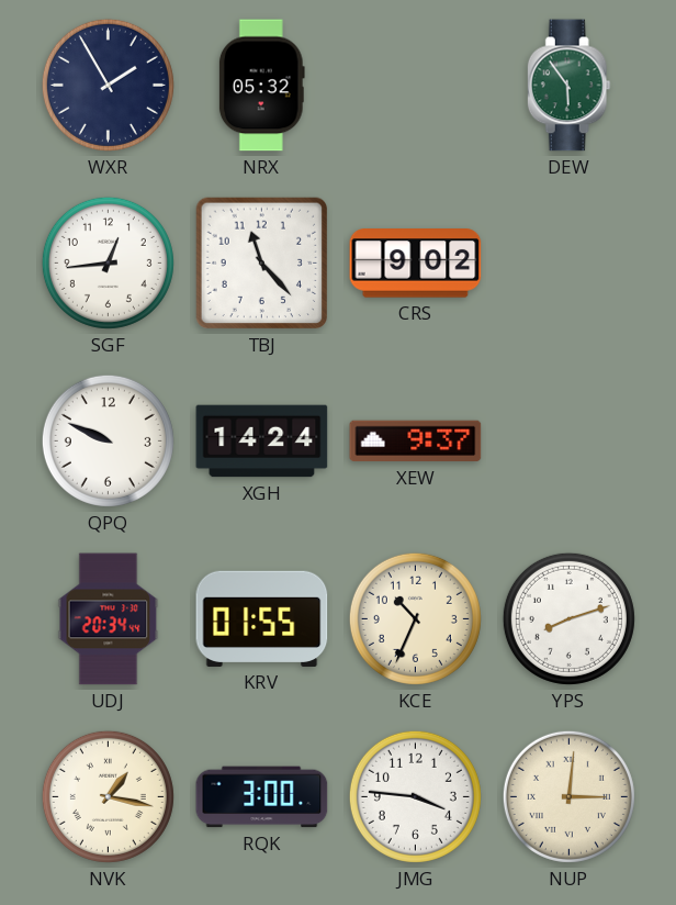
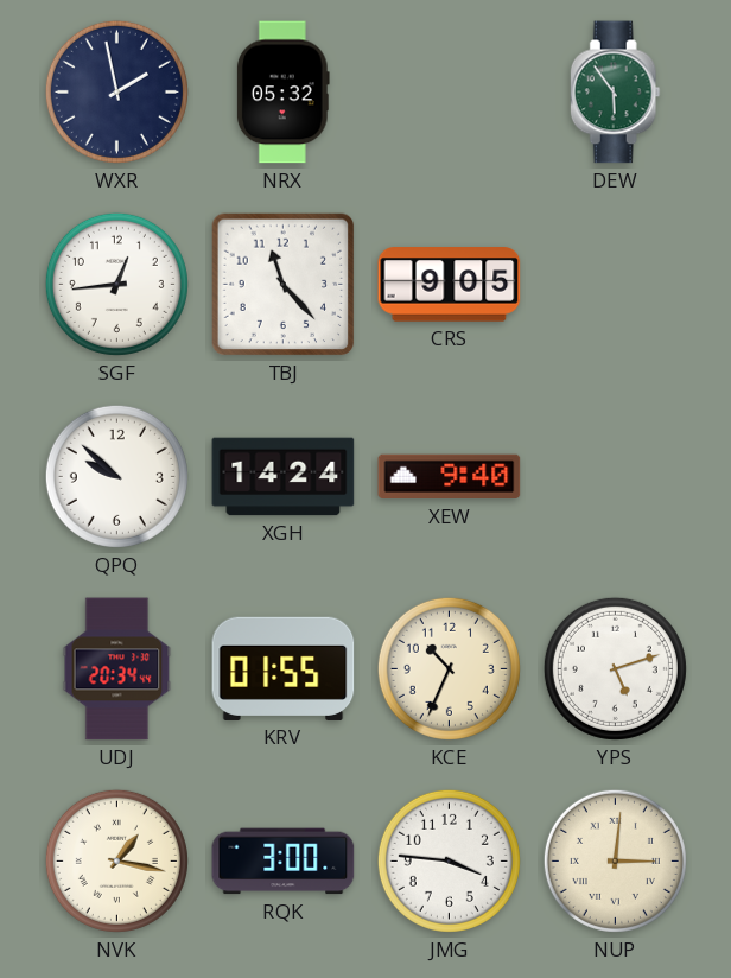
WXR: 1:55 -> 1:58 (116, 91)
CRS: 9:02 -> 9:05 (450, 285)
QPQ: 9:49 -> 9:52 (116, 476)
XEW: 9:37 -> 9:40 (450, 477)
YPS: 8:12 -> 5:12 (615, 668)
